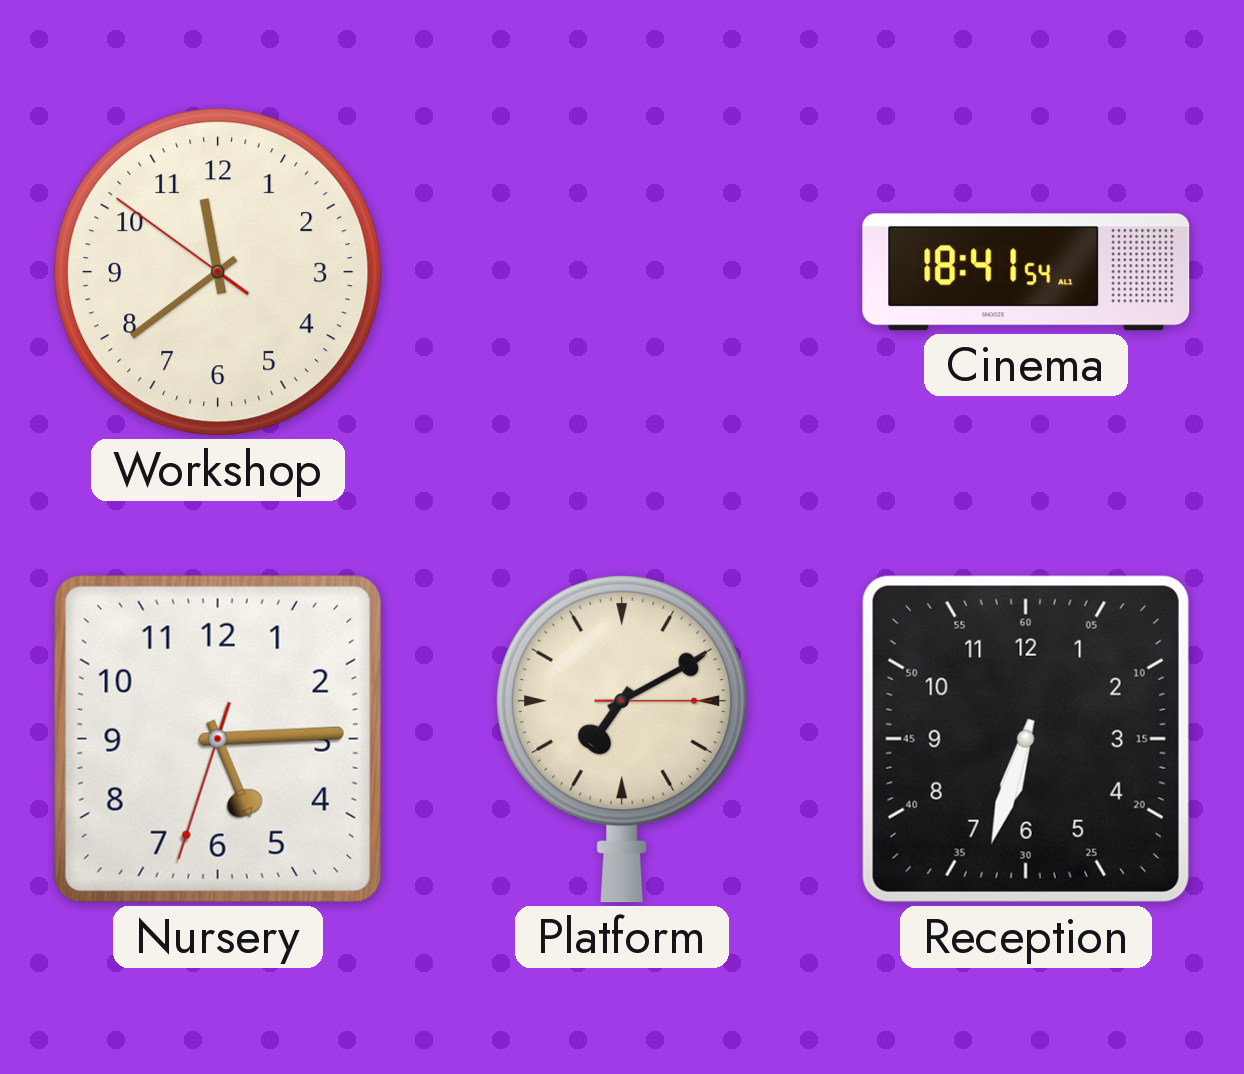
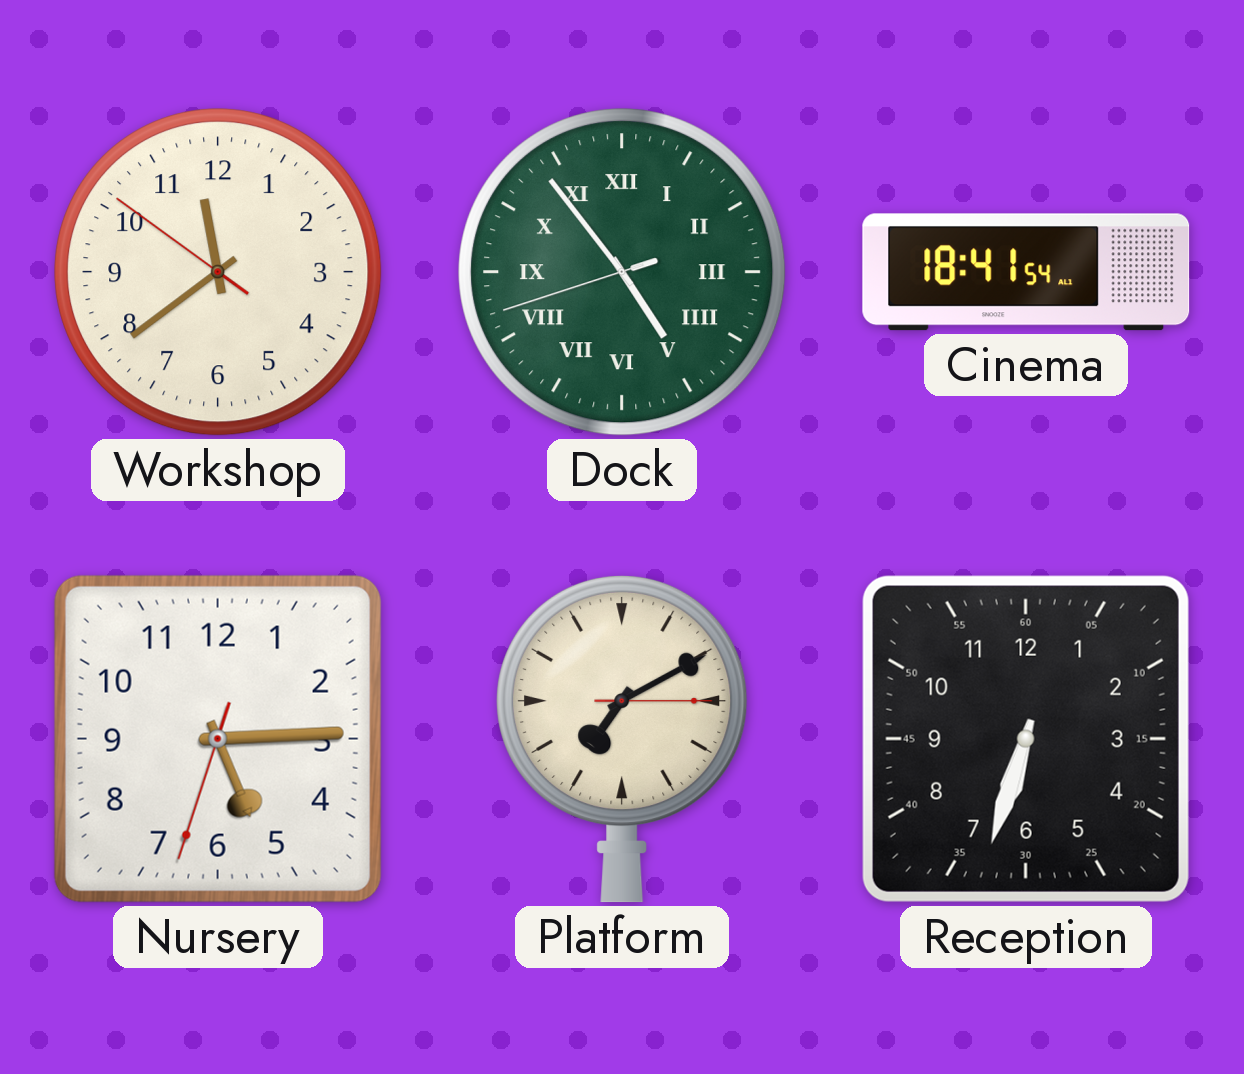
Dock: none -> 4:53 (622, 272)
